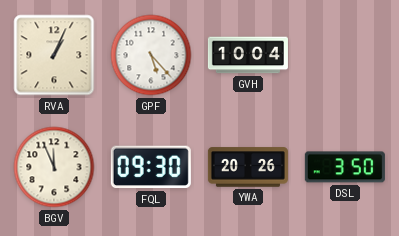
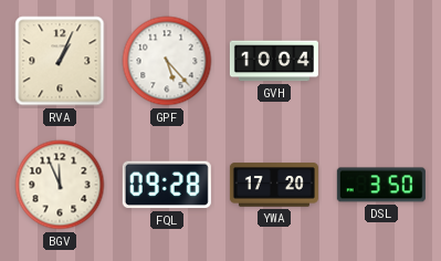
FQL: 09:30 -> 09:28 (167, 185)
YWA: 20:26 -> 17:20 (274, 185)
